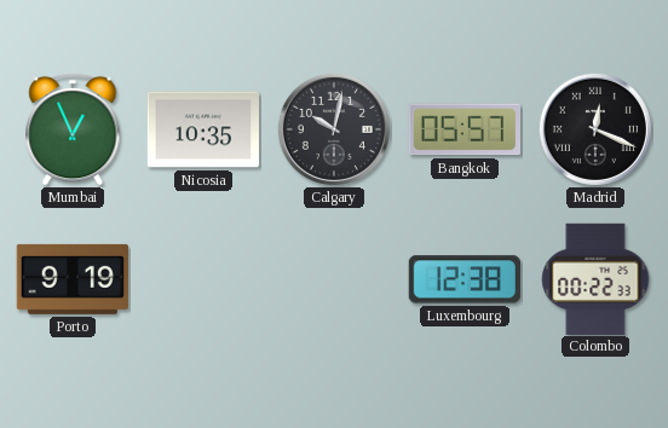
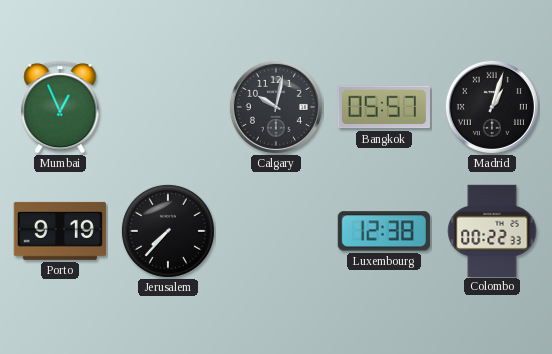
Nicosia: 10:35 -> none (202, 129)
Madrid: 12:19 -> 1:03 (492, 107)
Jerusalem: none -> 7:37 (168, 231)
